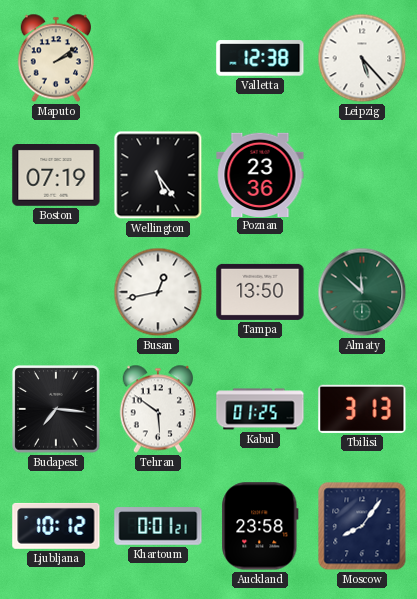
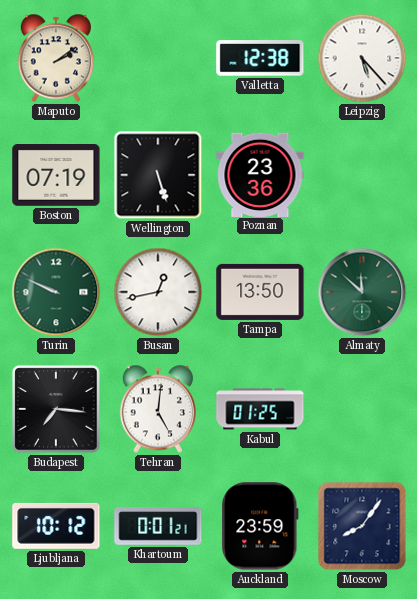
Wellington: 5:24 -> 5:27 (158, 175)
Turin: none -> 9:49 (56, 292)
Tehran: 5:51 -> 5:01 (157, 409)
Tbilisi: 3:13 -> none (362, 409)
Auckland: 23:58 -> 23:59 (260, 526)
